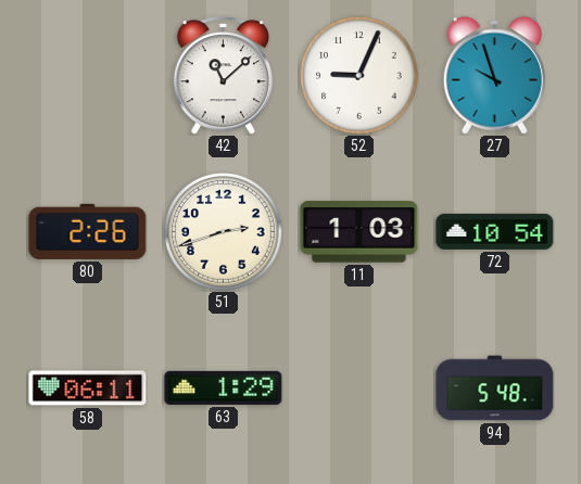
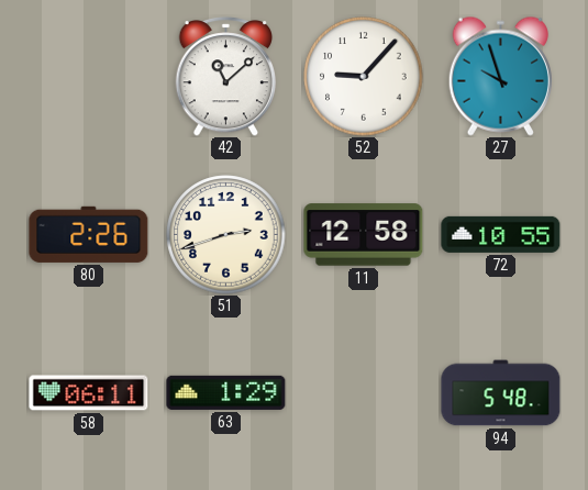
52: 9:04 -> 9:07 (364, 77)
11: 1:03 -> 12:58 (364, 235)
72: 10:54 -> 10:55 (501, 234)
